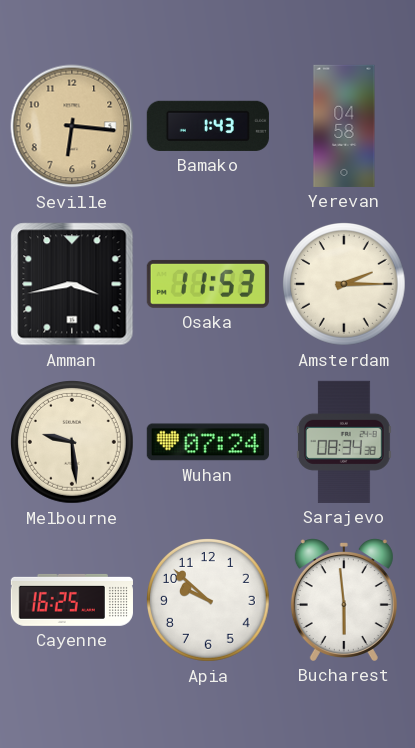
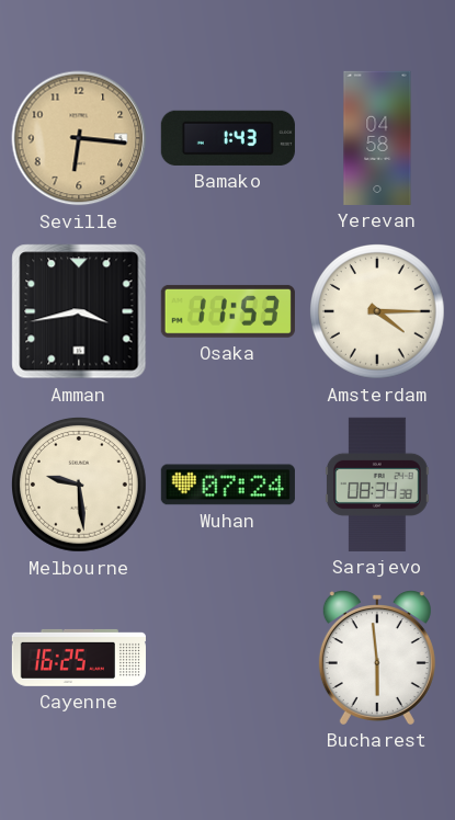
Amsterdam: 2:15 -> 4:15 (378, 312)
Apia: 9:52 -> none (209, 601)
